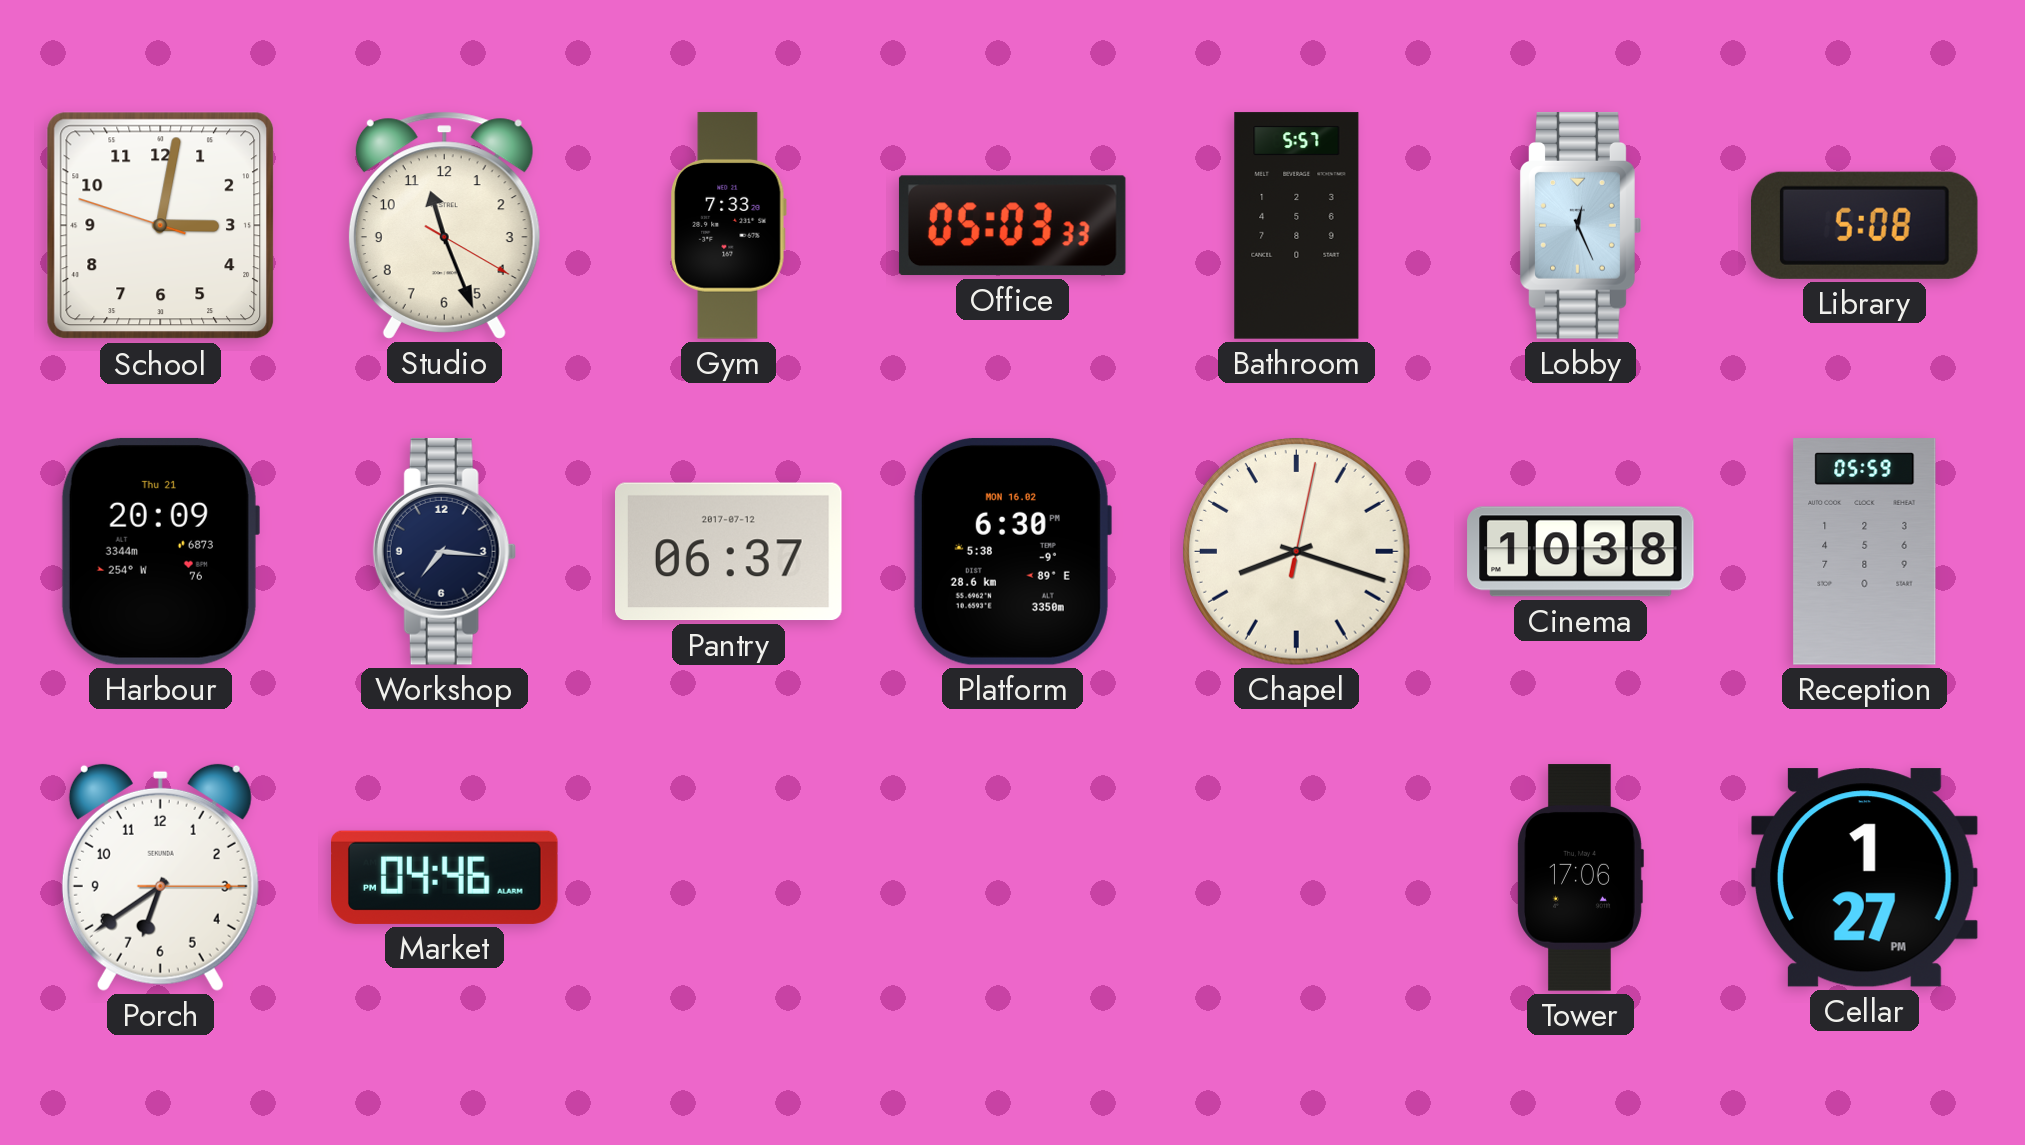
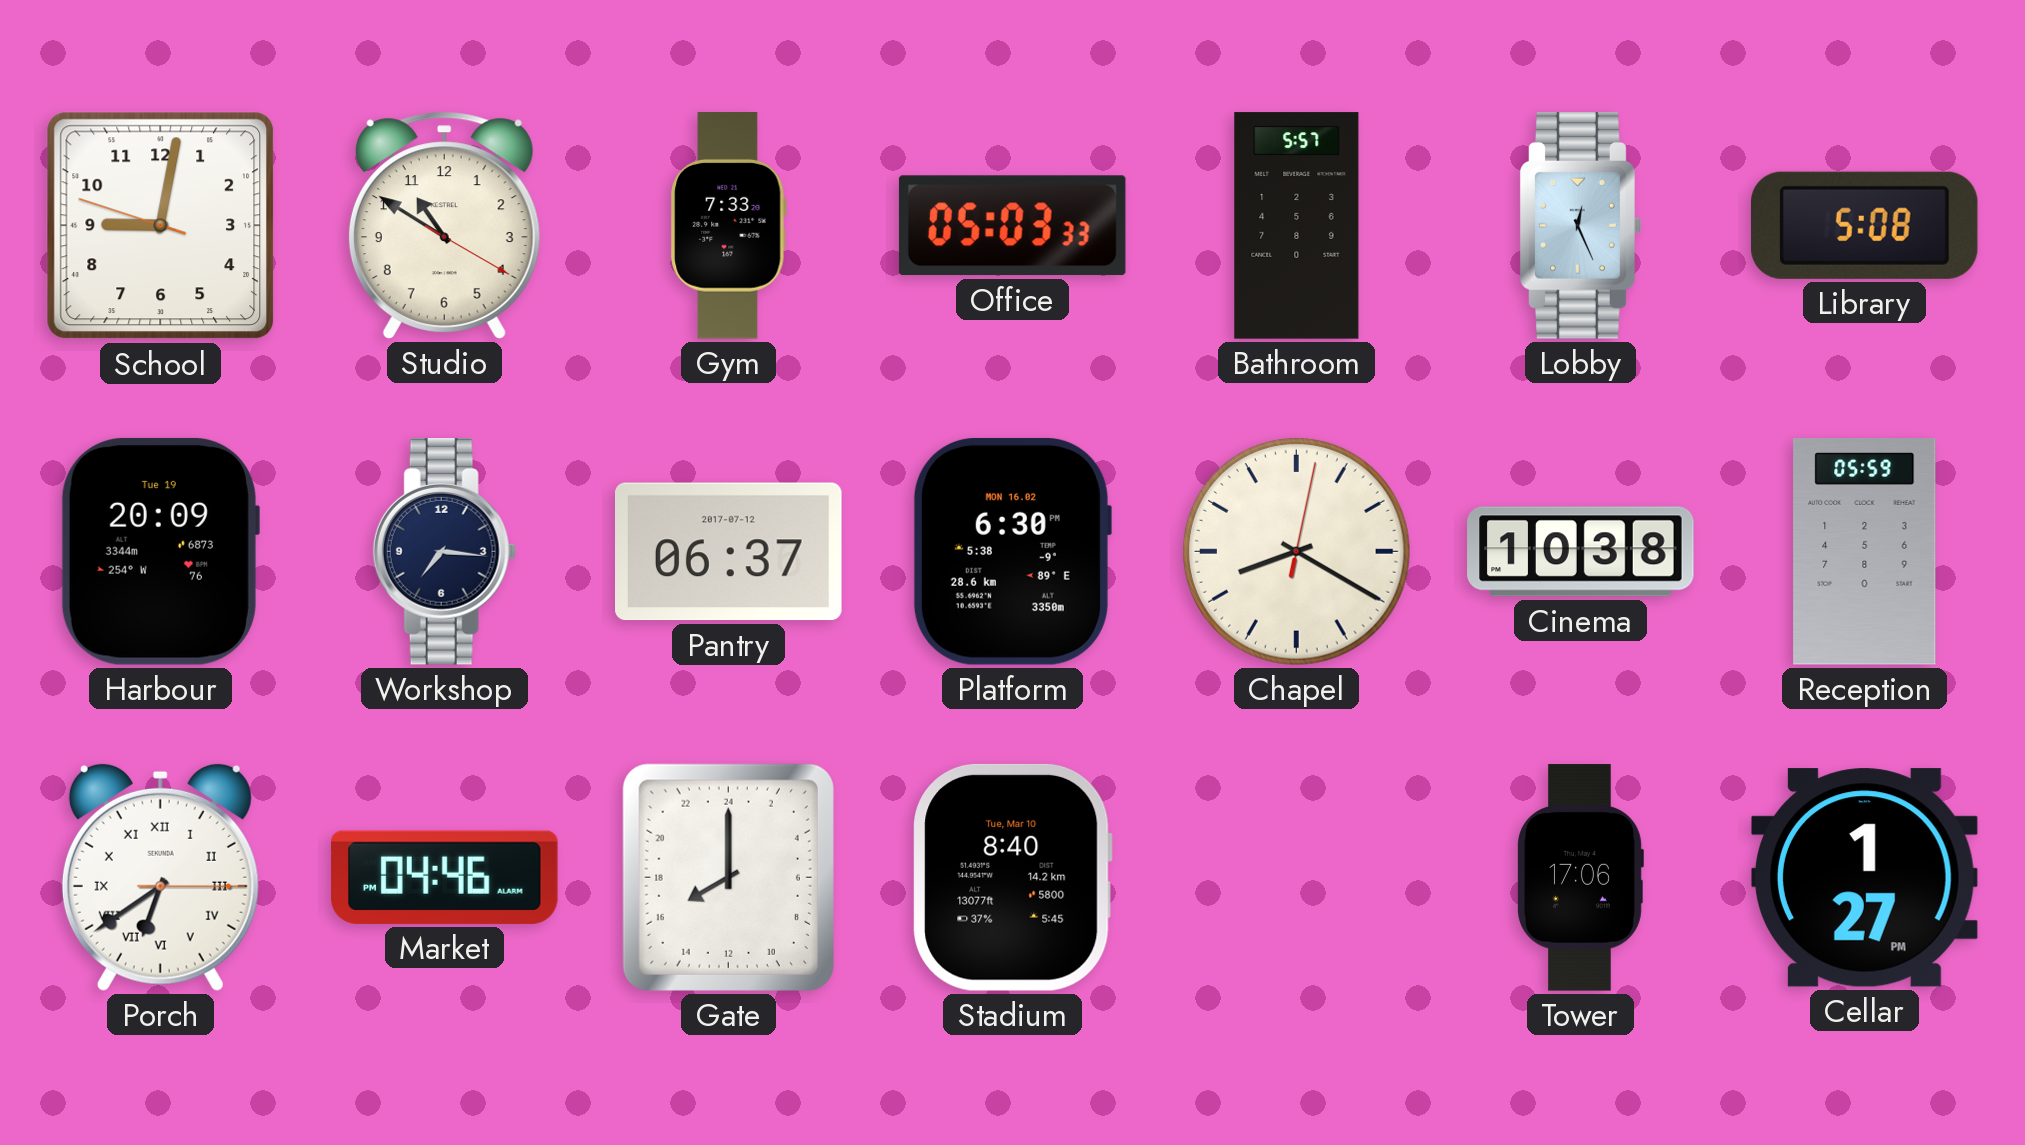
School: 3:01 -> 9:01 (161, 226)
Studio: 11:26 -> 10:50 (444, 225)
Harbour date: Thu 21 -> Tue 19 (160, 551)
Chapel: 8:18 -> 8:20 (1296, 551)
Porch numerals: Arabic -> Roman (160, 877)
Gate: none -> 16:00 (728, 877)
Stadium: none -> 8:40 (1012, 877)
